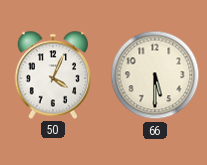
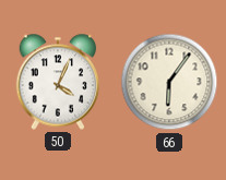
66: 5:30 -> 6:06 (169, 82)
